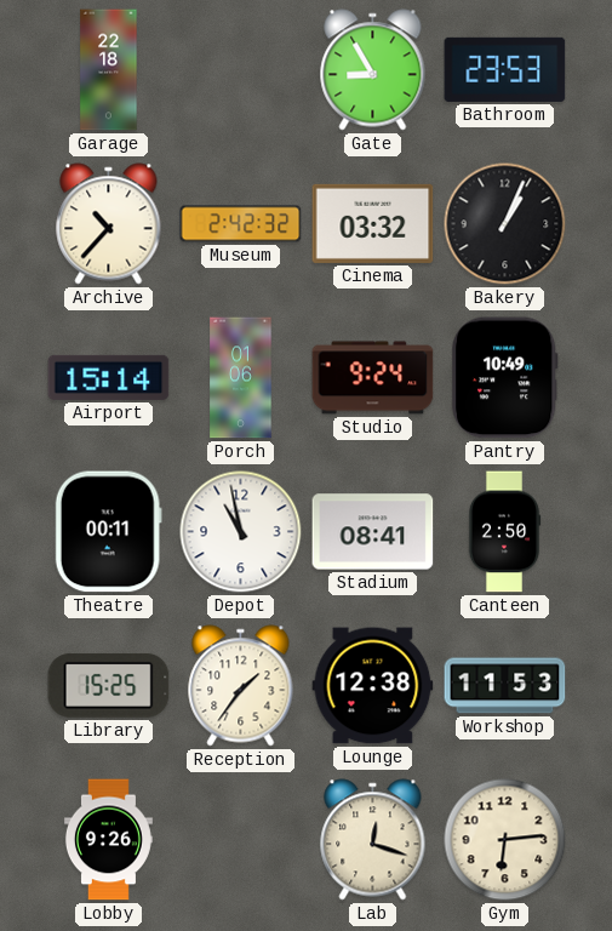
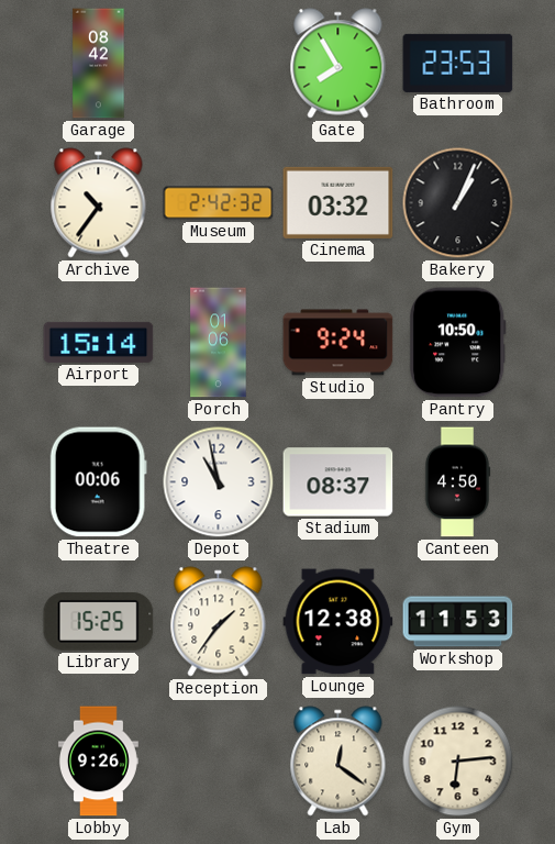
Garage: 22:18 -> 08:42 (99, 64)
Gate: 8:55 -> 7:55 (338, 64)
Archive: 10:37 -> 10:36 (99, 203)
Pantry: 10:49 -> 10:50 (457, 343)
Theatre: 00:11 -> 00:06 (98, 482)
Stadium: 08:41 -> 08:37 (338, 482)
Canteen: 2:50 -> 4:50 (457, 482)
Lab: 12:18 -> 12:21 (338, 762)
